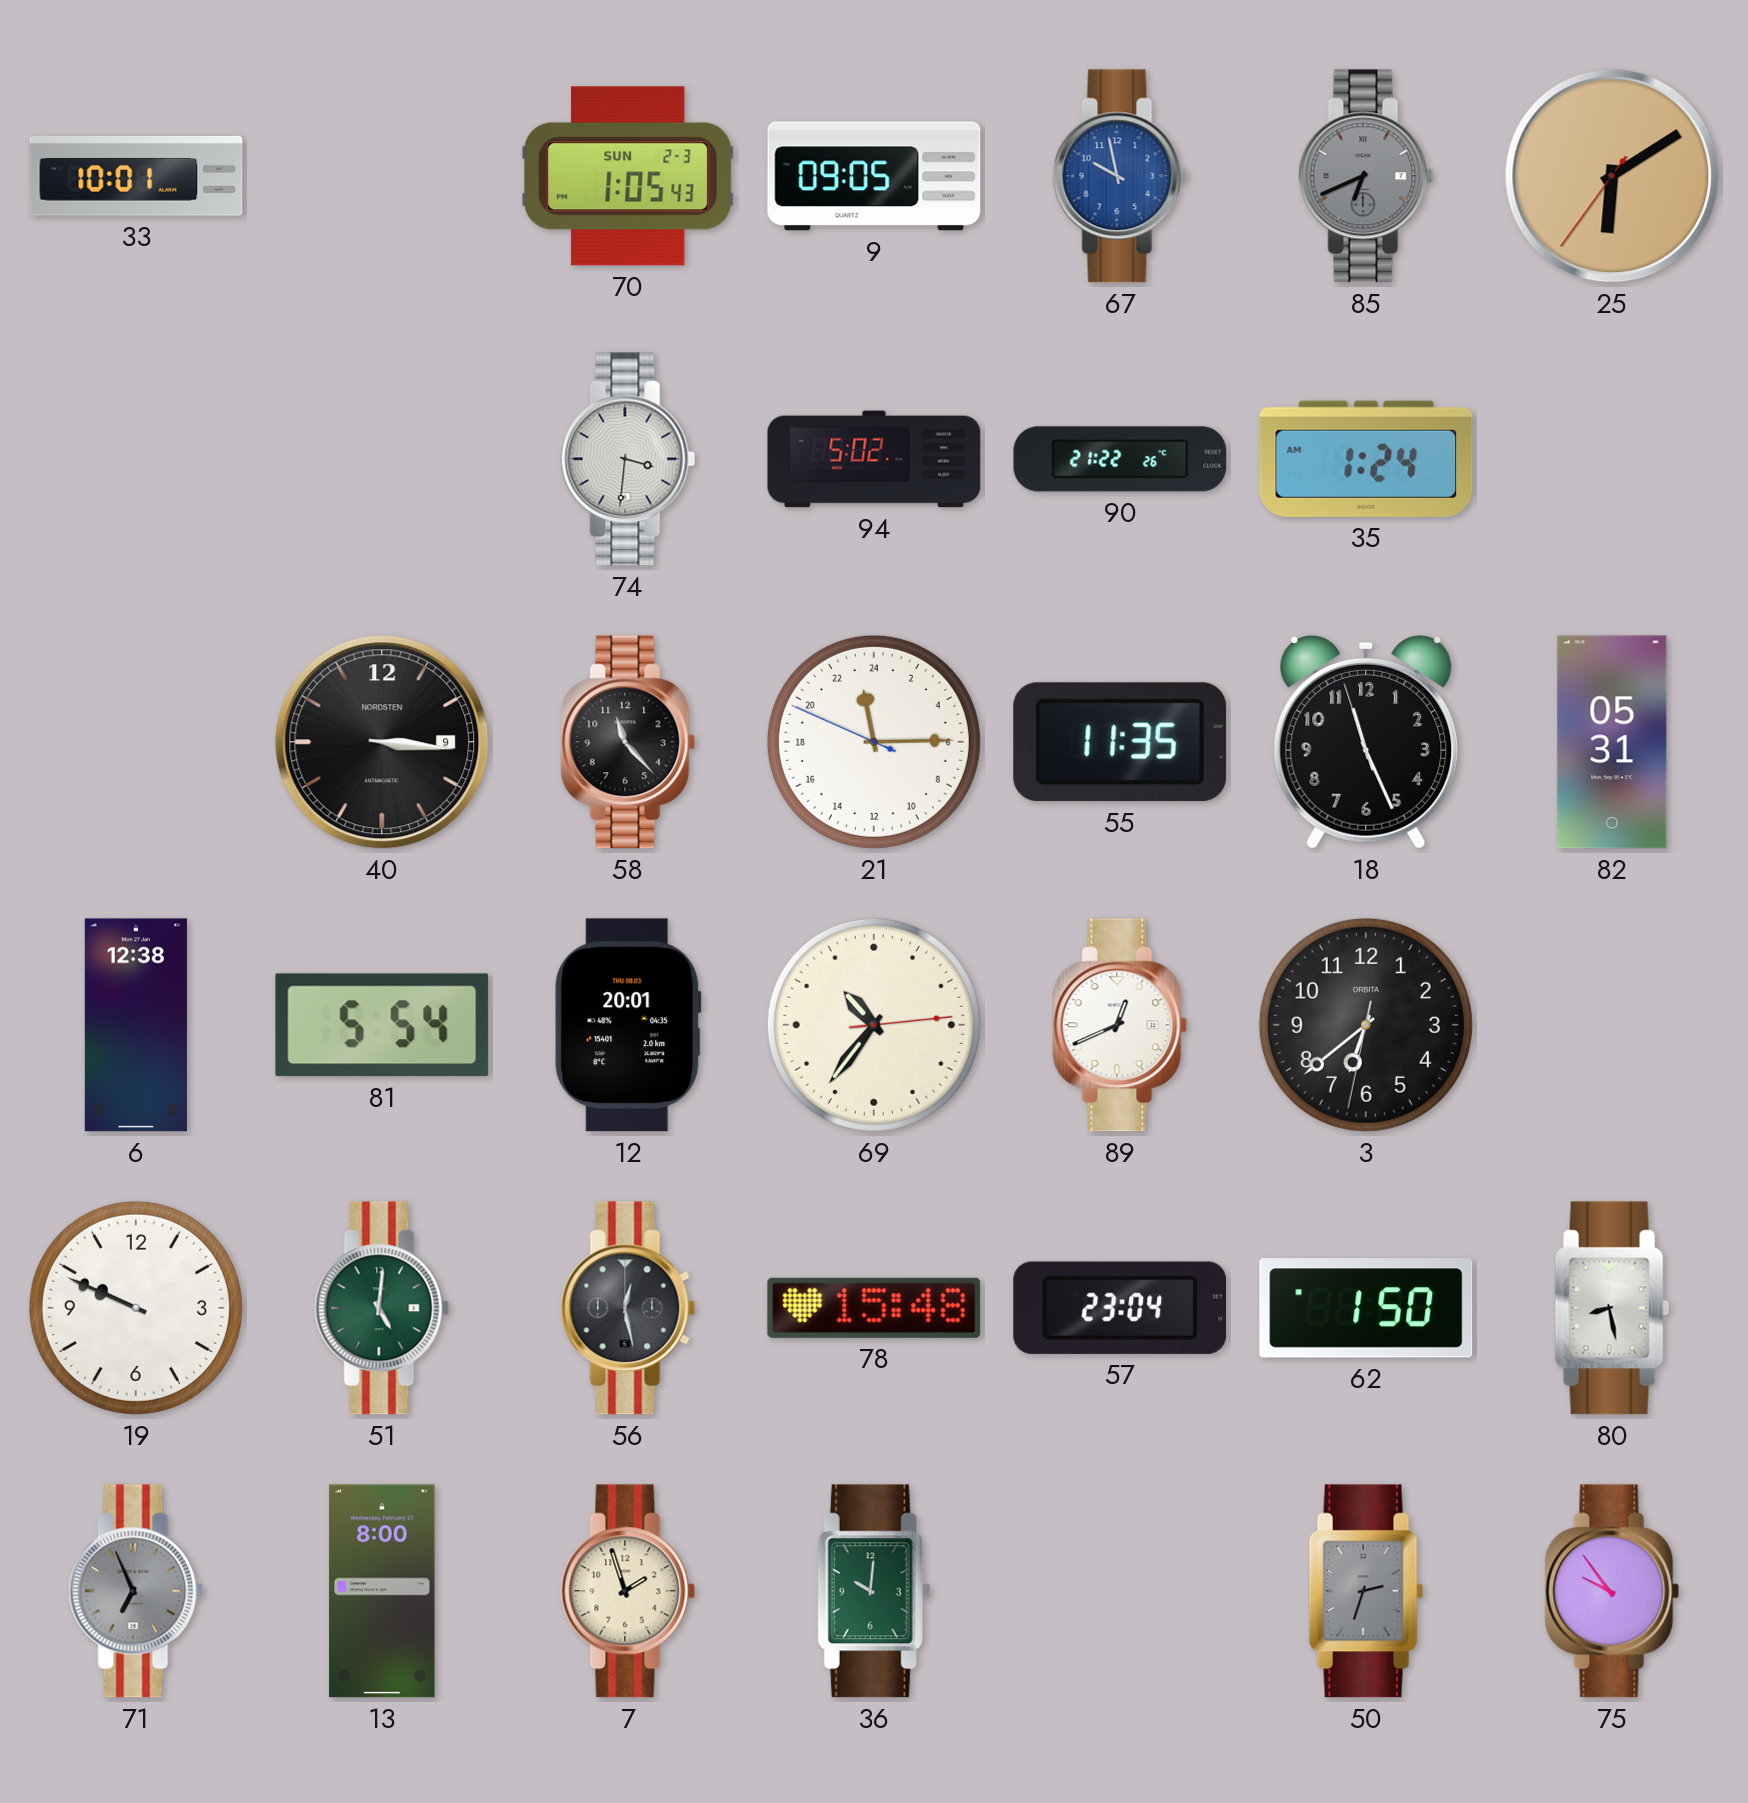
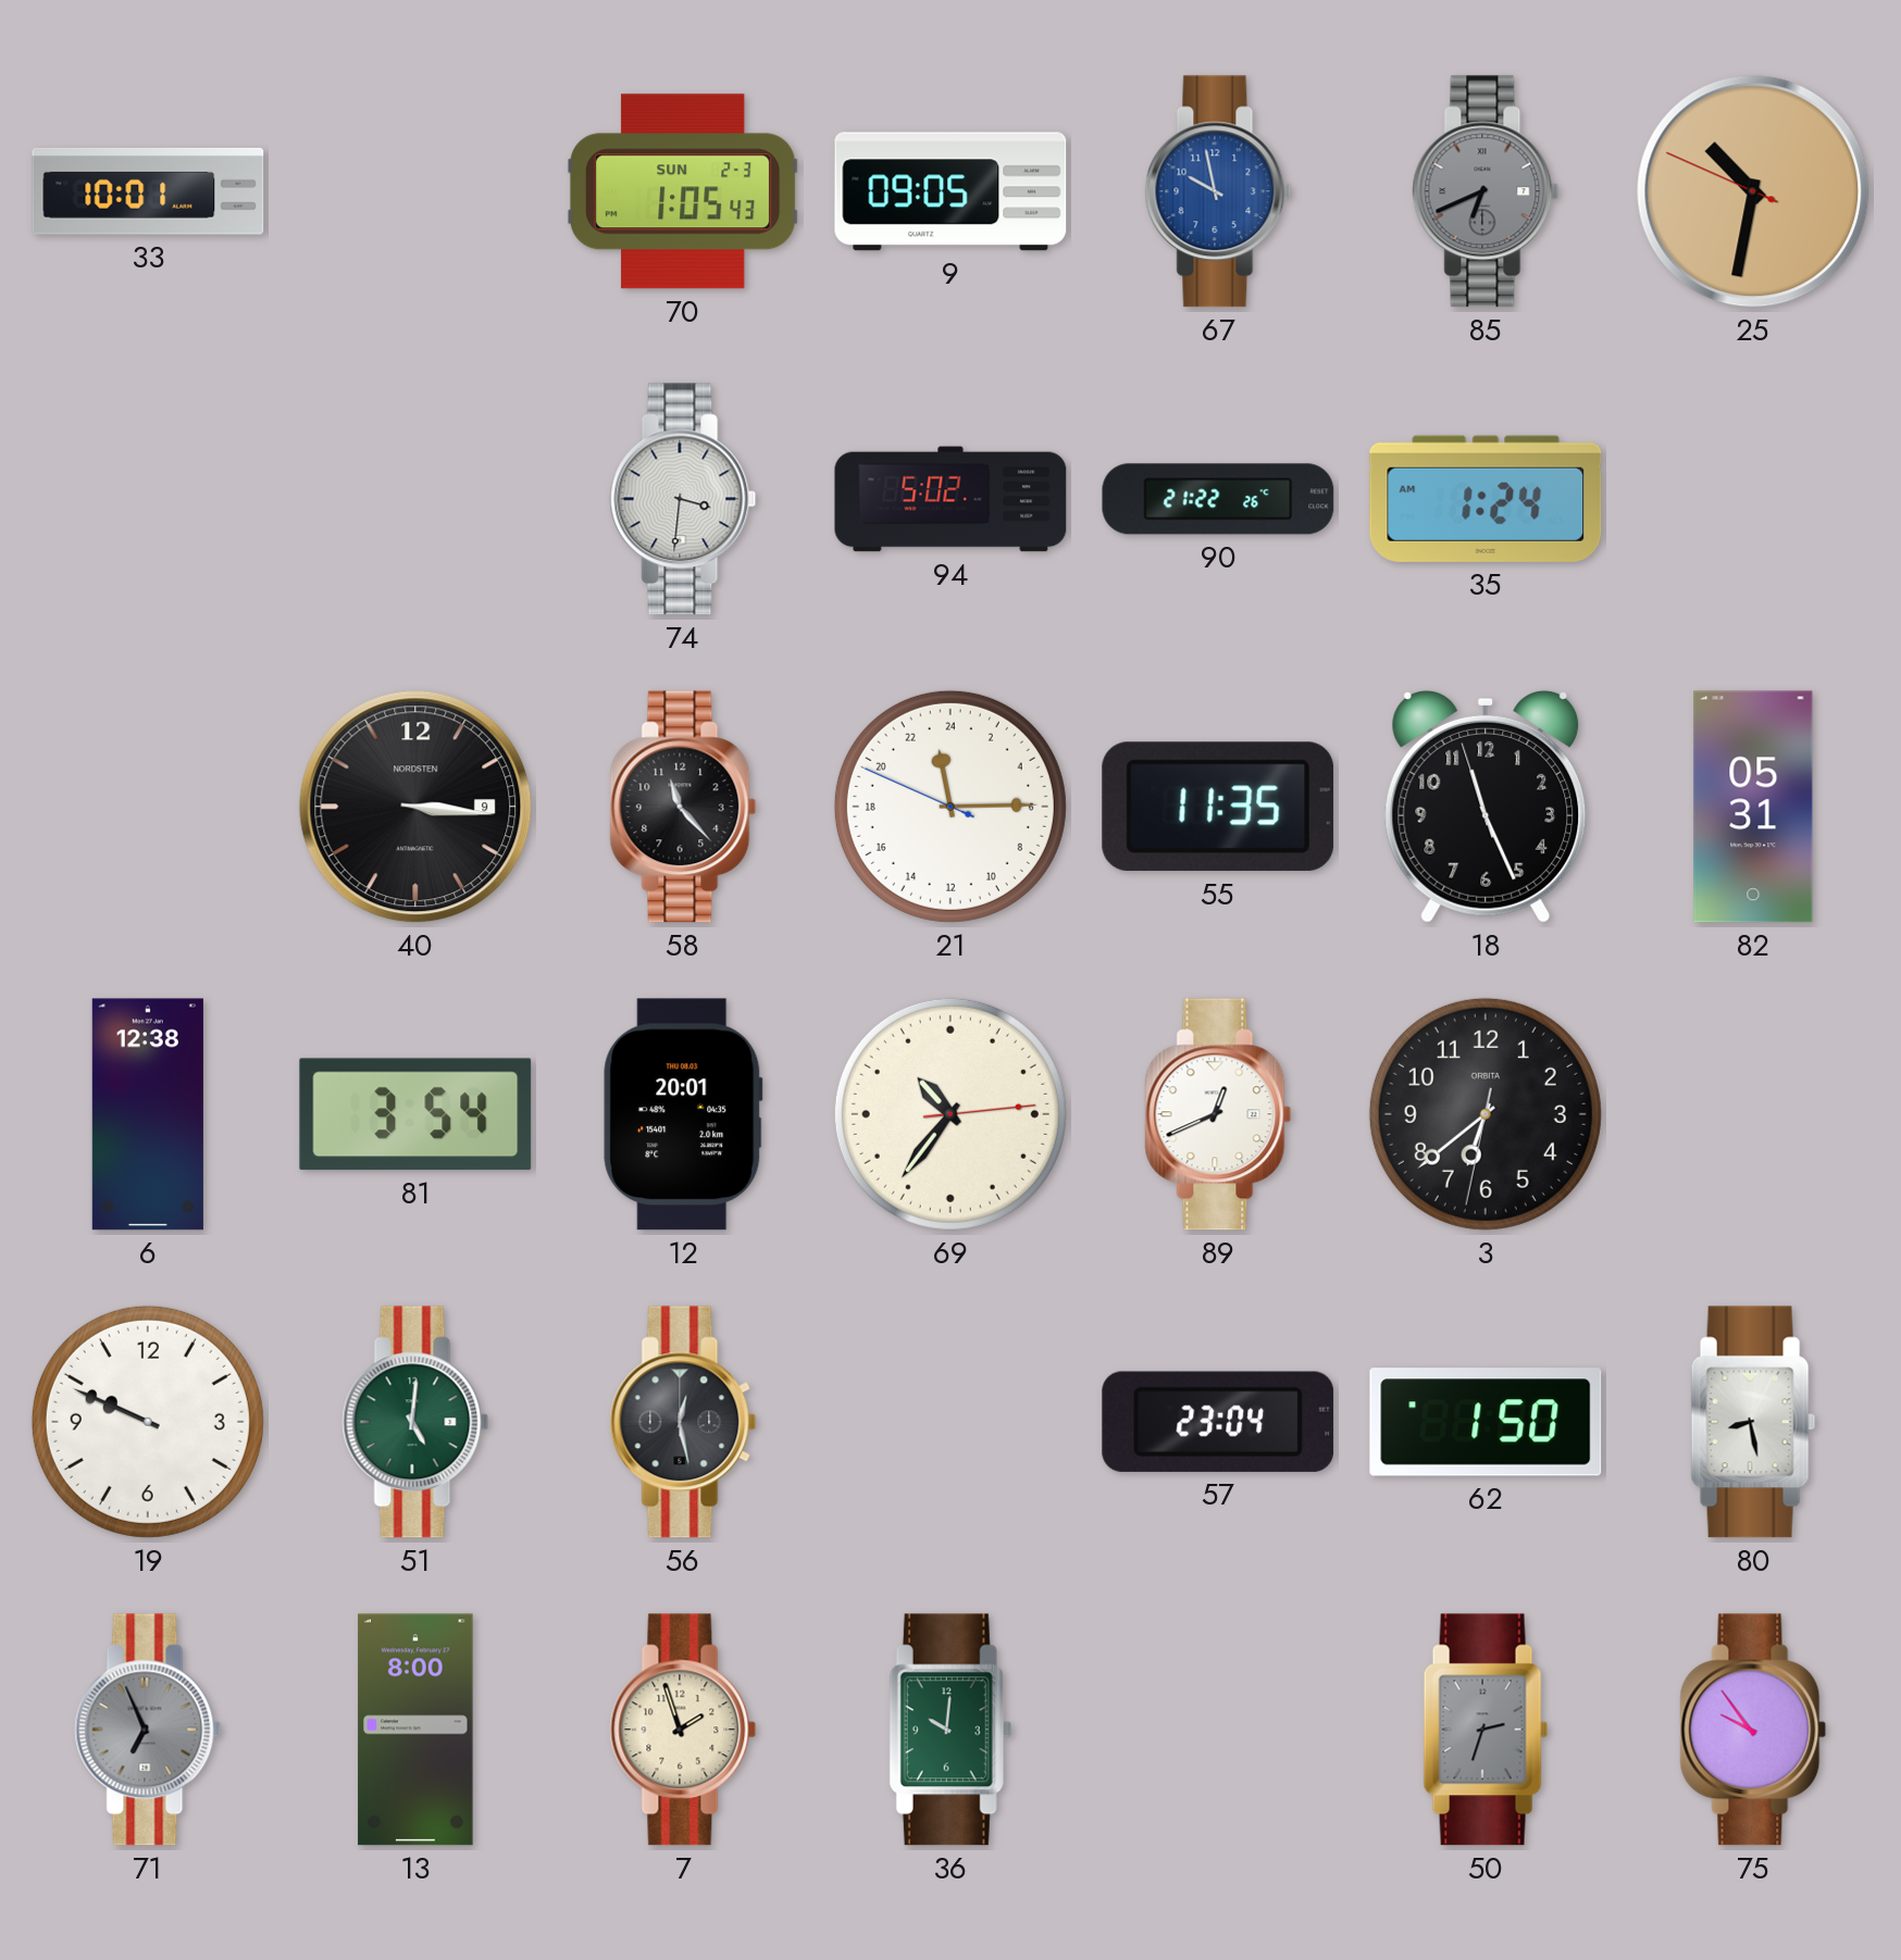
25: 6:09 -> 10:31 (1753, 191)
81: 5:54 -> 3:54 (415, 1114)
78: 15:48 -> none (874, 1308)
